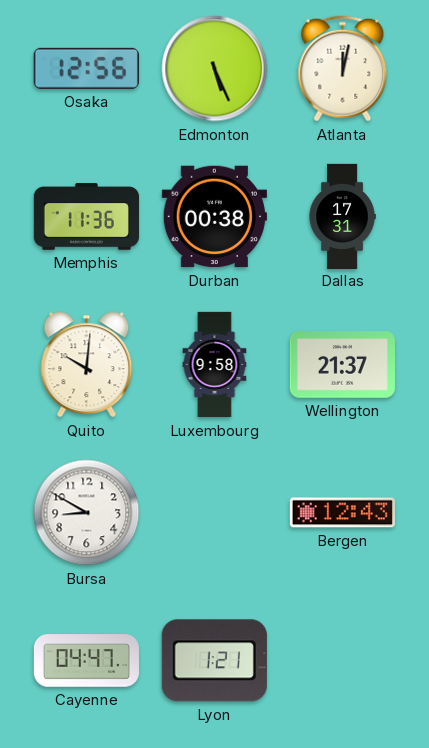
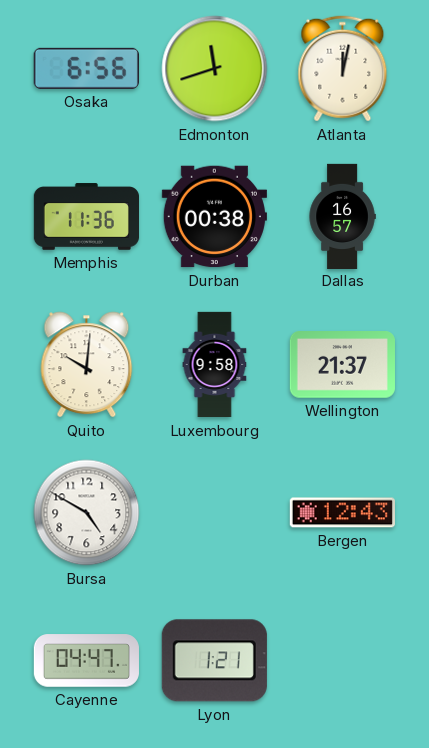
Osaka: 12:56 -> 6:56 (86, 68)
Edmonton: 5:26 -> 11:42 (215, 69)
Dallas: 17:31 -> 16:57 (342, 216)
Bursa: 8:50 -> 4:50 (87, 513)
